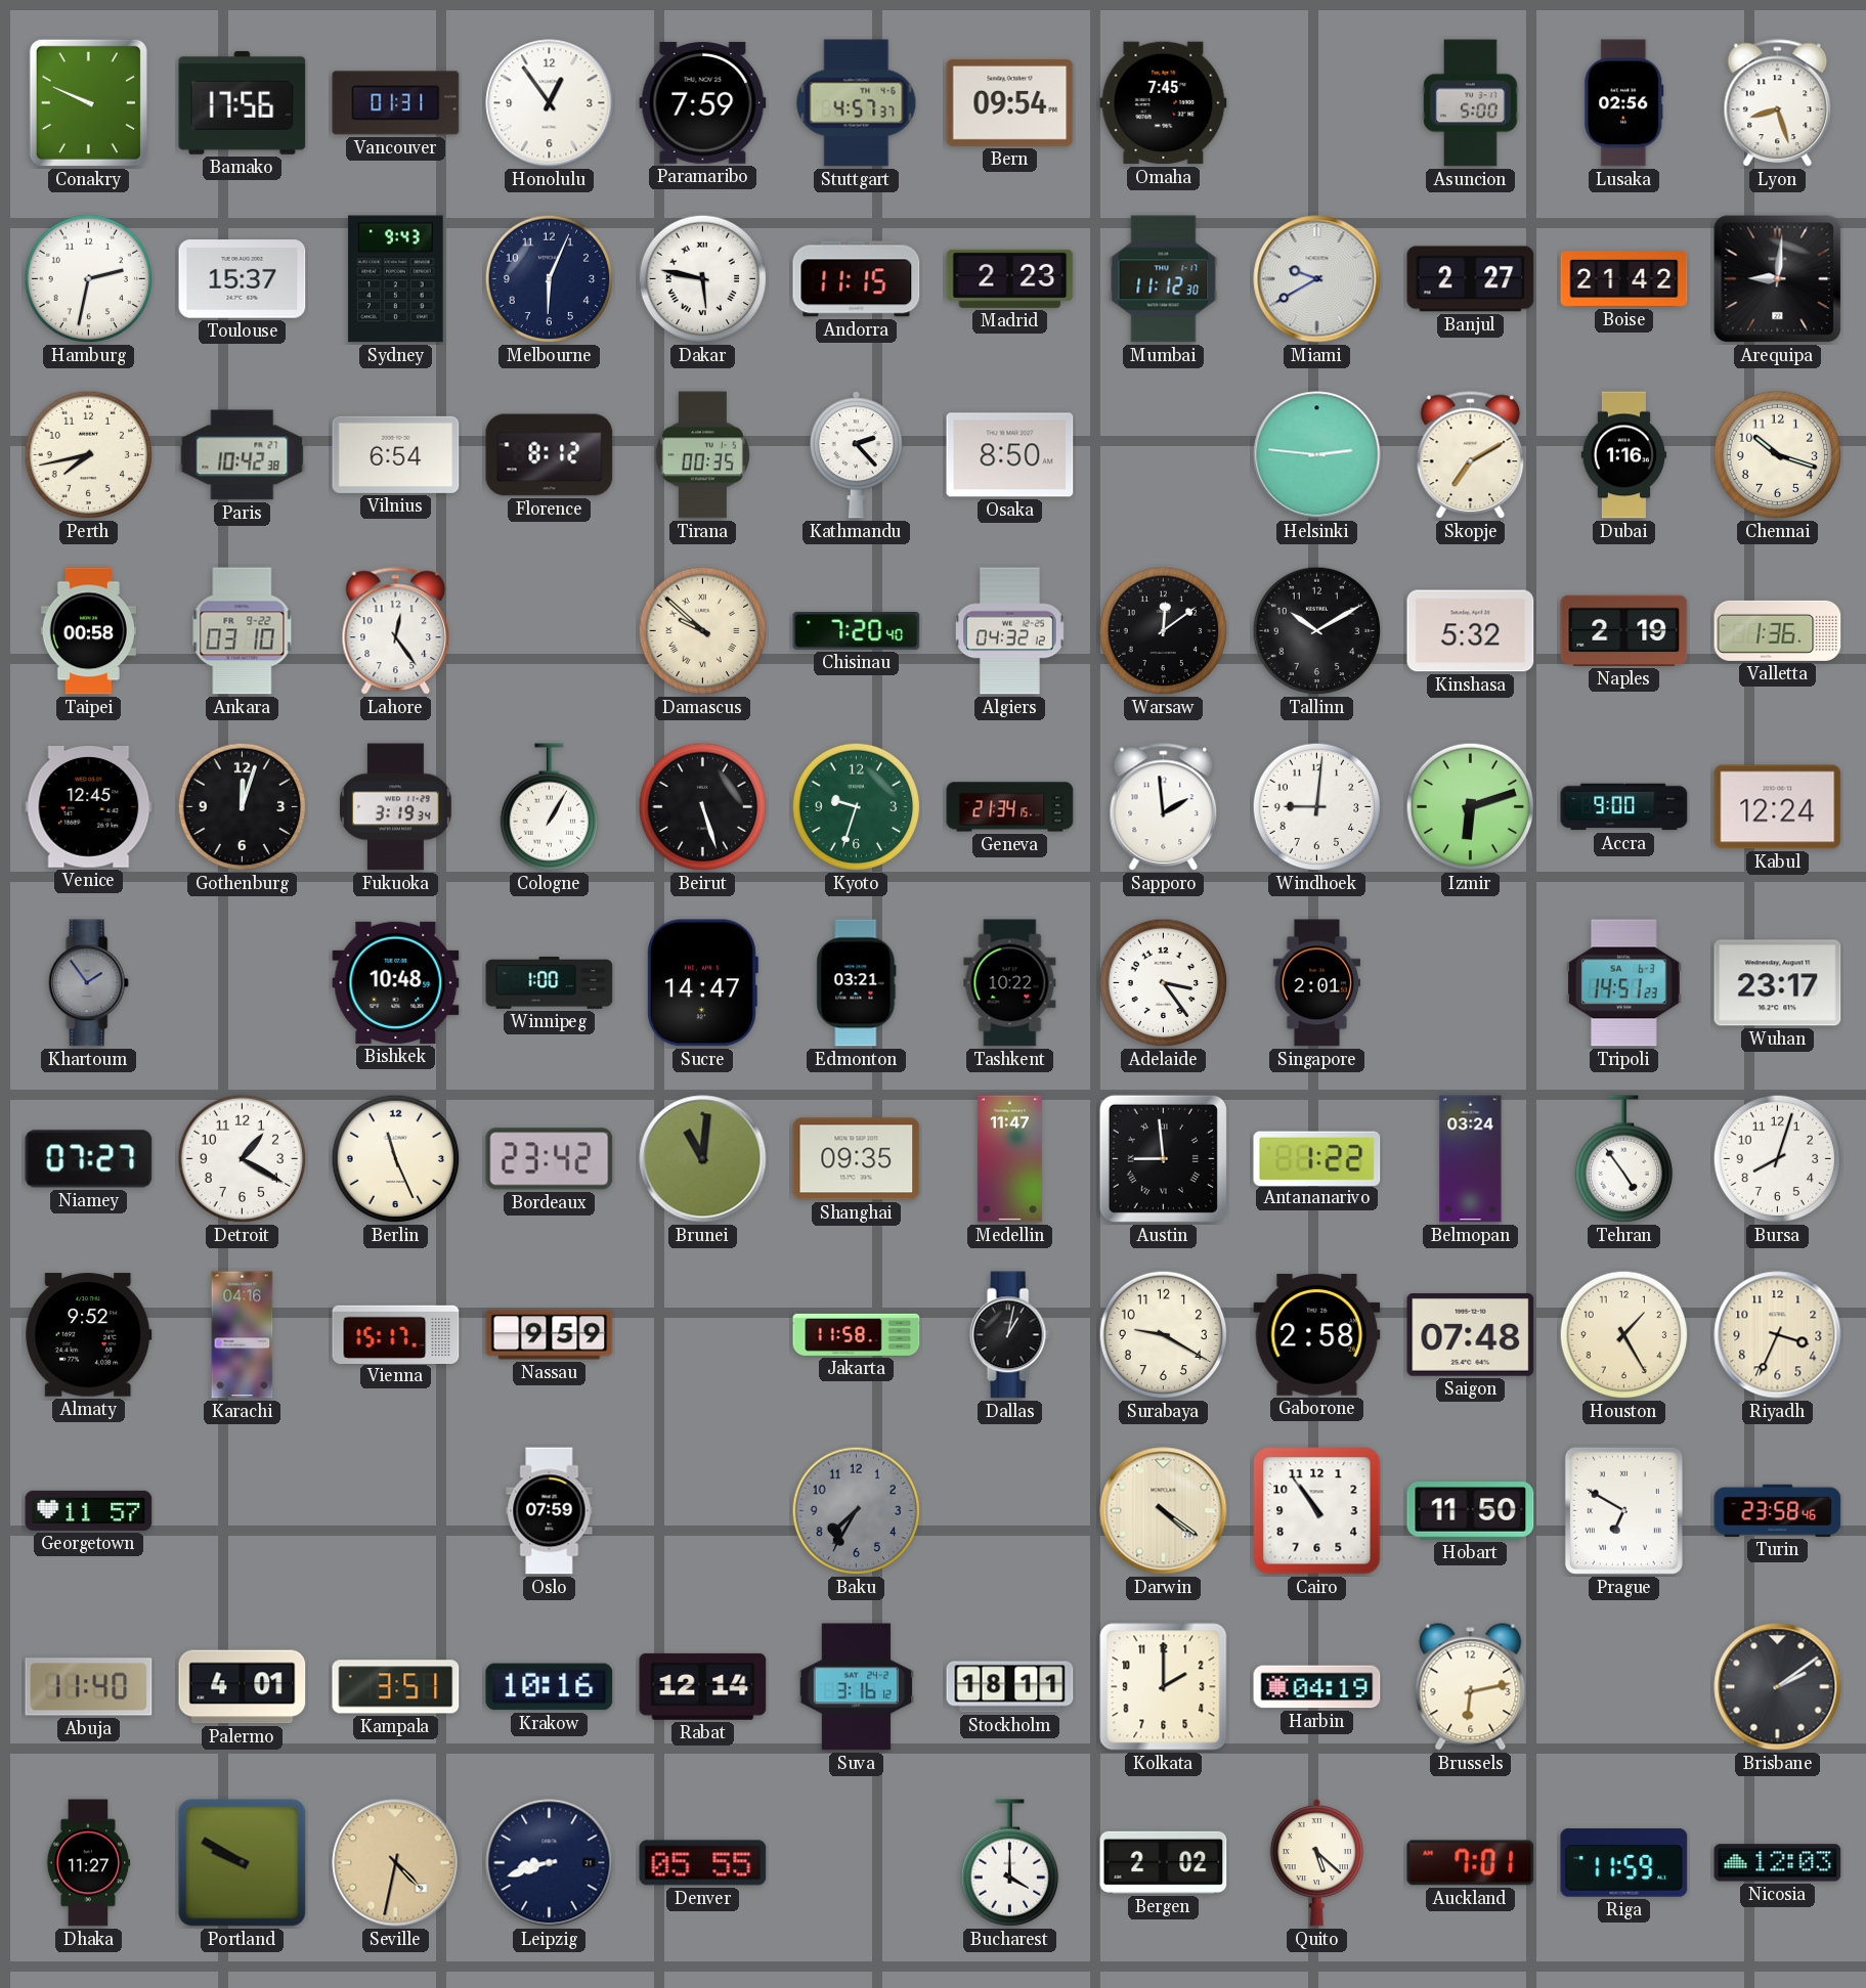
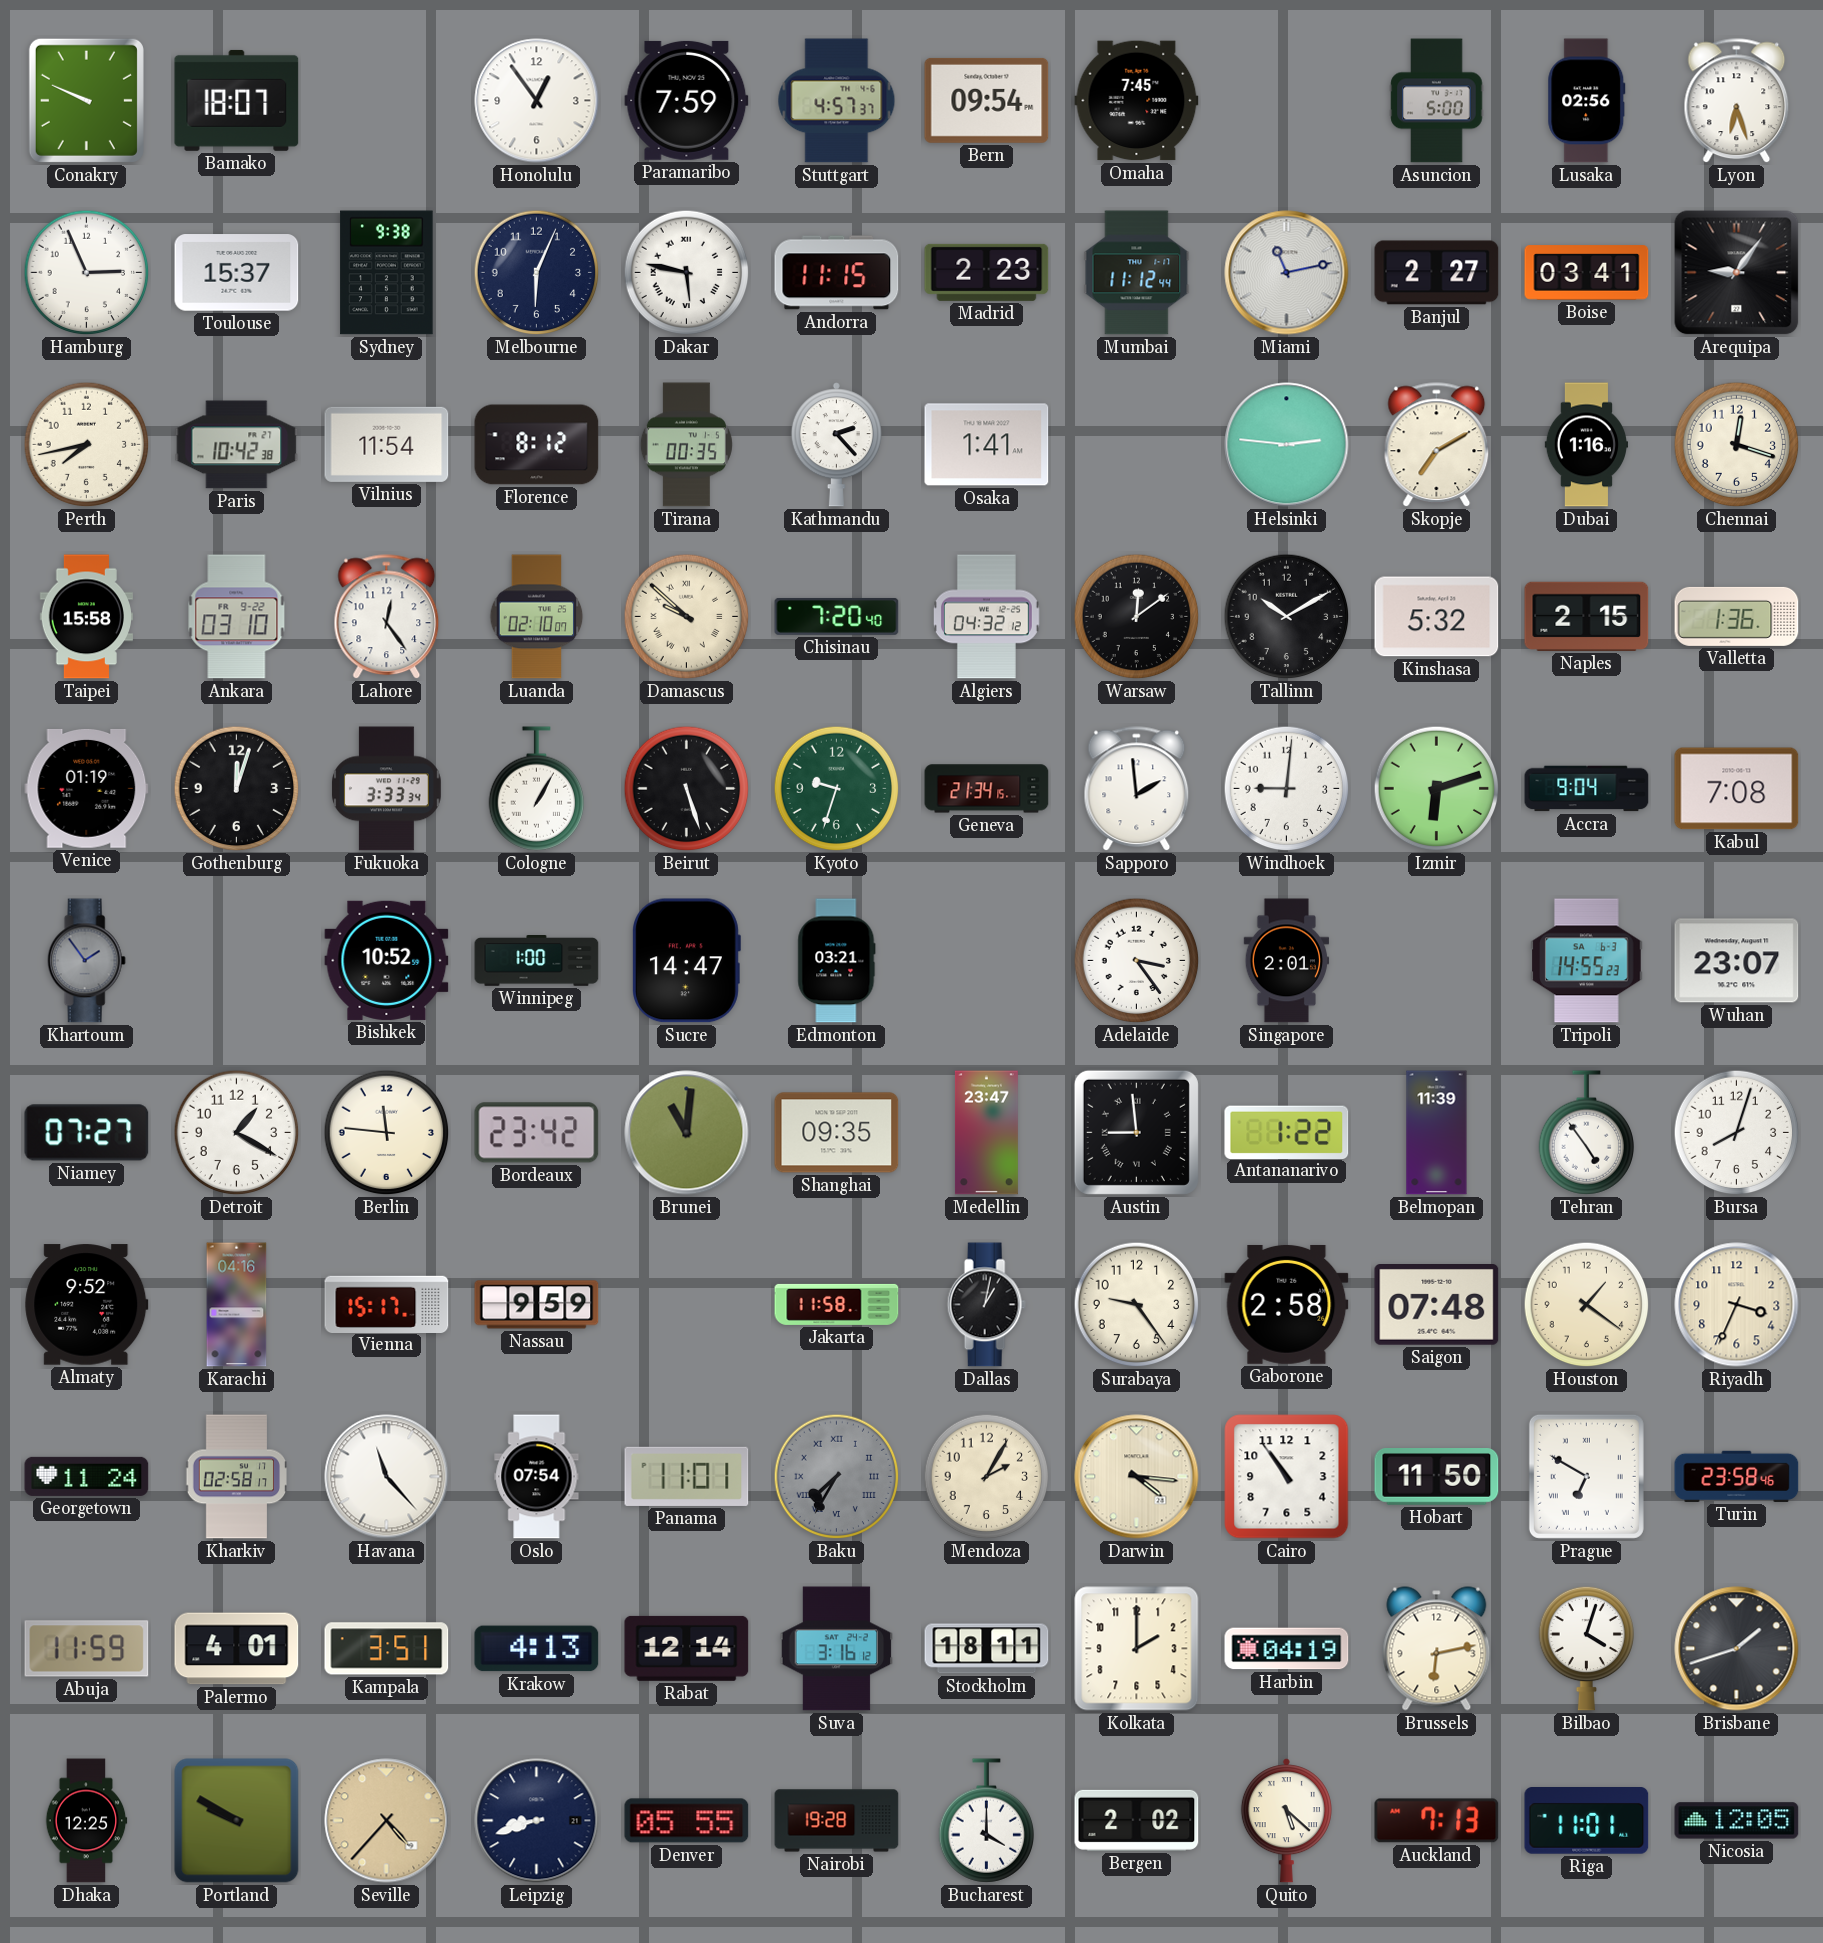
Bamako: 17:56 -> 18:07 (237, 100)
Vancouver: 01:31 -> none (396, 103)
Lyon: 8:27 -> 6:27 (1737, 101)
Hamburg: 2:32 -> 2:56 (87, 273)
Sydney: 9:43 -> 9:38 (387, 273)
Mumbai: 11:12:30 -> 11:12:44 (1137, 273)
Miami: 9:40 -> 11:13 (1287, 273)
Boise: 21:42 -> 03:41 (1587, 273)
Arequipa: 9:01 -> 9:06 (1737, 273)
Vilnius: 6:54 -> 11:54 (387, 444)
Osaka: 8:50 -> 1:41 (987, 445)
Chennai: 10:18 -> 12:18 (1737, 445)
Taipei: 00:58 -> 15:58 (86, 617)
Luanda: none -> 02:10 (537, 617)
Naples: 2:19 -> 2:15 (1587, 616)
Venice: 12:45 -> 01:19 (87, 788)
Fukuoka: 3:19 -> 3:33 (386, 789)
Accra: 9:00 -> 9:04 (1587, 789)
Kabul: 12:24 -> 7:08 (1737, 789)
Bishkek: 10:48 -> 10:52 (387, 960)
Tashkent: 10:22 -> none (1010, 983)
Tripoli: 14:51 -> 14:55 (1587, 961)
Wuhan: 23:17 -> 23:07 (1737, 961)
Berlin: 11:26 -> 11:46 (387, 1133)
Medellin: 11:47 -> 23:47 (986, 1133)
Belmopan: 03:24 -> 11:39 (1437, 1133)
Surabaya: 9:20 -> 9:24 (1137, 1305)
Houston: 1:25 -> 1:21 (1587, 1305)
Georgetown: 11:57 -> 11:24 (87, 1476)
Kharkiv: none -> 02:58 (236, 1477)
Havana: none -> 11:23 (387, 1477)
Oslo: 07:59 -> 07:54 (537, 1477)
Panama: none -> 11:01 (687, 1476)
Baku numerals: Arabic -> Roman (837, 1477)
Mendoza: none -> 2:05 (987, 1477)
Darwin: 4:21 -> 4:16 (1137, 1477)
Abuja: 11:40 -> 11:59 (87, 1649)
Krakow: 10:16 -> 4:13 (537, 1649)
Bilbao: none -> 4:03 (1586, 1648)
Brisbane: 2:09 -> 1:42 (1737, 1649)
Dhaka: 11:27 -> 12:25 (86, 1821)
Seville: 4:32 -> 4:37 (387, 1821)
Nairobi: none -> 19:28 (837, 1821)
Auckland: 7:01 -> 7:13 (1437, 1821)
Riga: 11:59 -> 11:01 (1587, 1821)
Nicosia: 12:03 -> 12:05 (1737, 1821)
